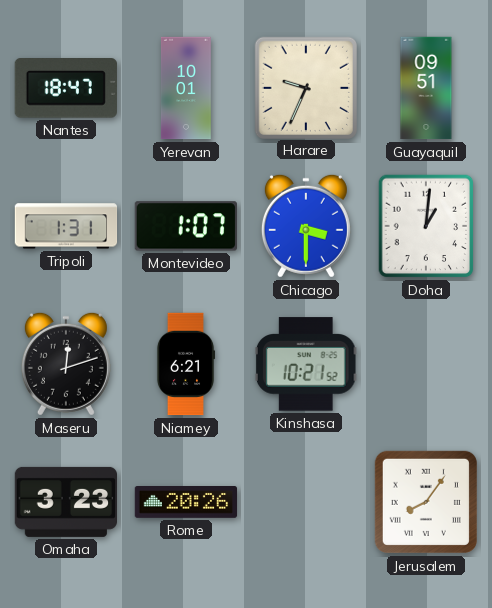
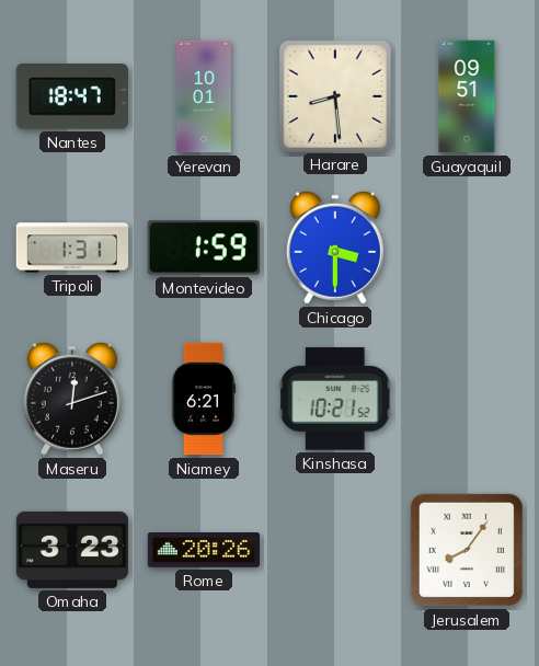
Harare: 9:34 -> 8:29 (334, 95)
Montevideo: 1:07 -> 1:59 (203, 248)
Doha: 1:01 -> none (426, 226)
